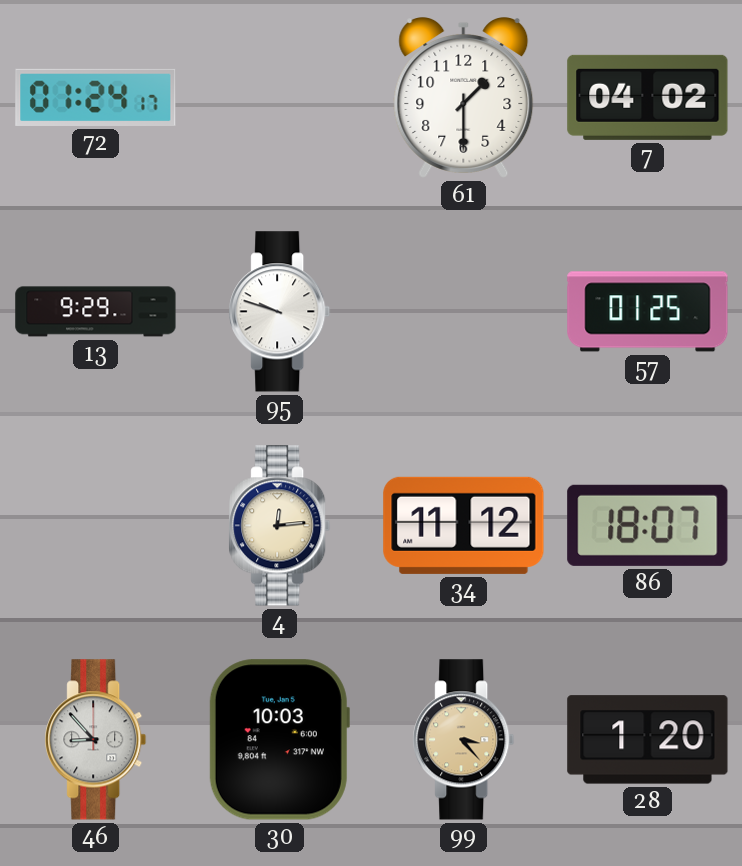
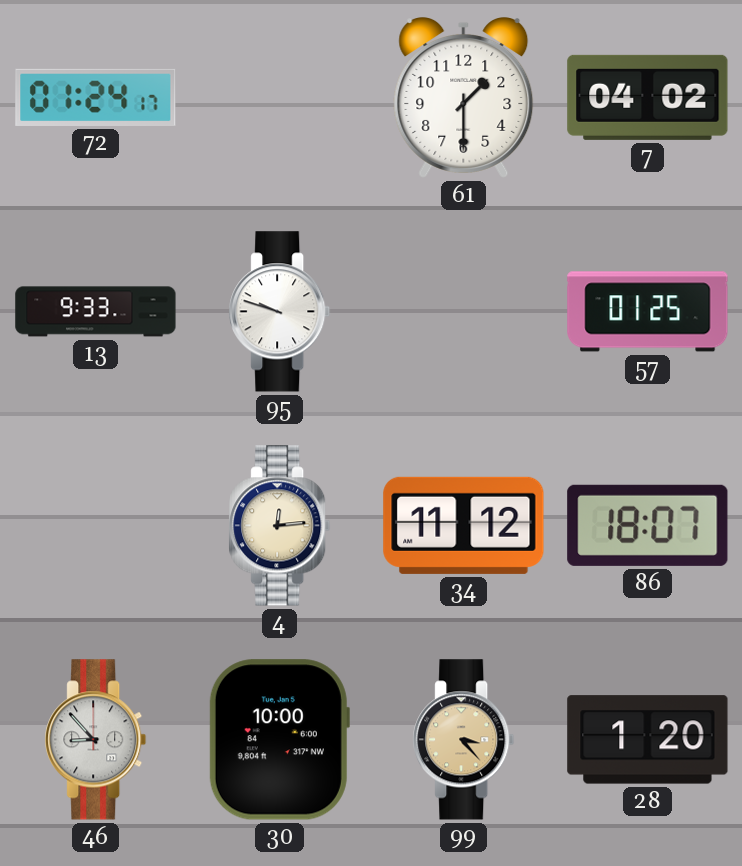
13: 9:29 -> 9:33 (96, 312)
30: 10:03 -> 10:00 (279, 740)
